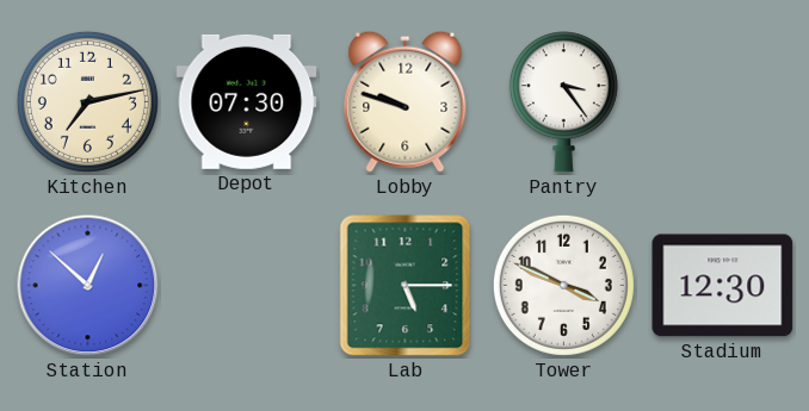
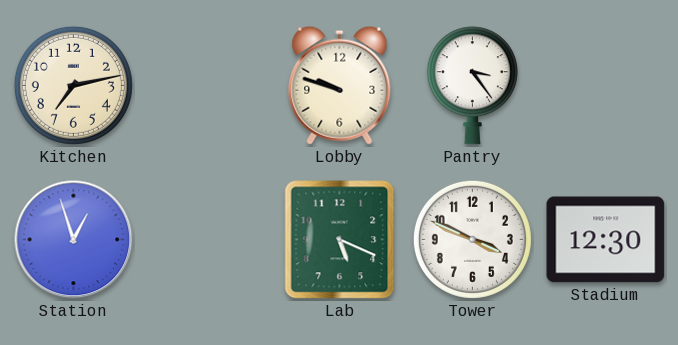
Depot: 07:30 -> none (247, 101)
Station: 12:52 -> 12:57 (74, 240)
Lab: 5:15 -> 5:19 (340, 240)
